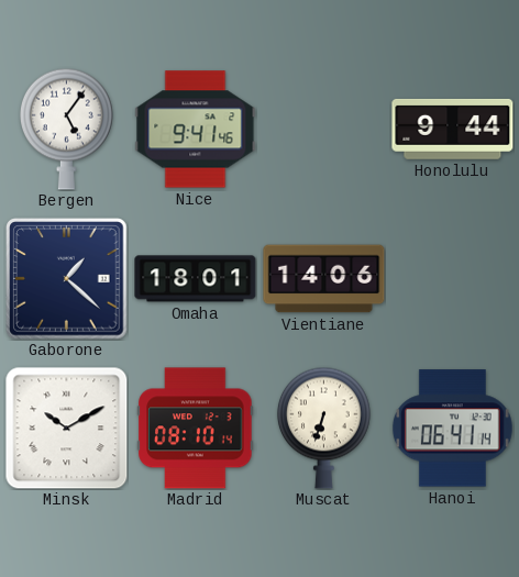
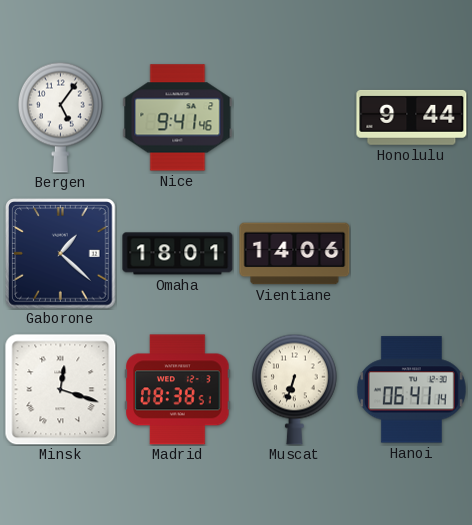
Minsk: 10:10 -> 12:18 (60, 389)
Madrid: 08:10 -> 08:38 (178, 390)
